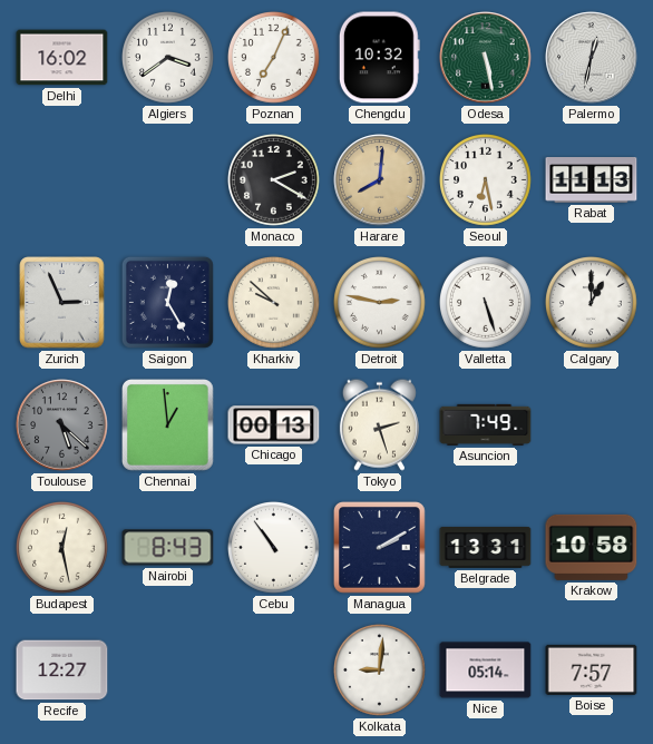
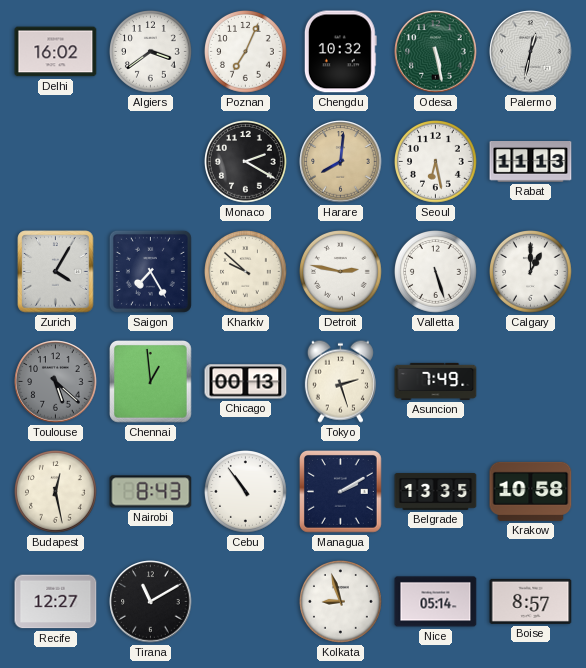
Zurich: 2:56 -> 4:05 (56, 272)
Saigon: 12:25 -> 7:25 (150, 271)
Belgrade: 13:31 -> 13:35 (436, 491)
Tirana: none -> 11:10 (151, 602)
Kolkata: 9:01 -> 8:57 (341, 602)
Boise: 7:57 -> 8:57 (531, 601)
